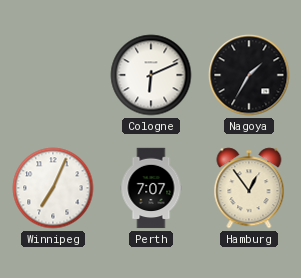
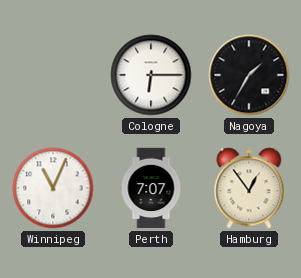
Cologne: 6:11 -> 6:15 (151, 75)
Winnipeg: 7:04 -> 11:04 (53, 188)
